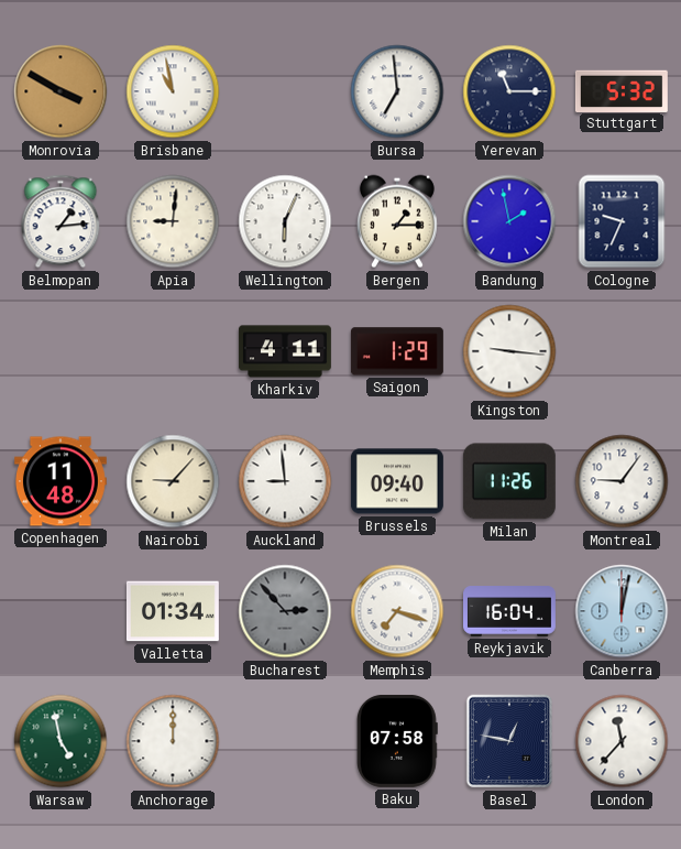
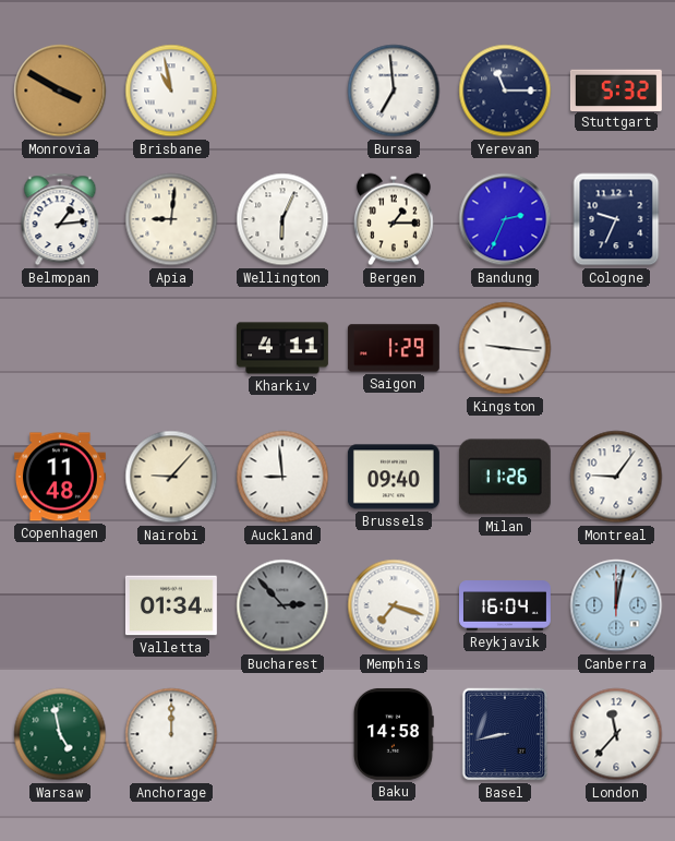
Bandung: 1:58 -> 2:34 (505, 219)
Baku: 07:58 -> 14:58 (394, 734)
Basel: 12:47 -> 8:43 (504, 734)
